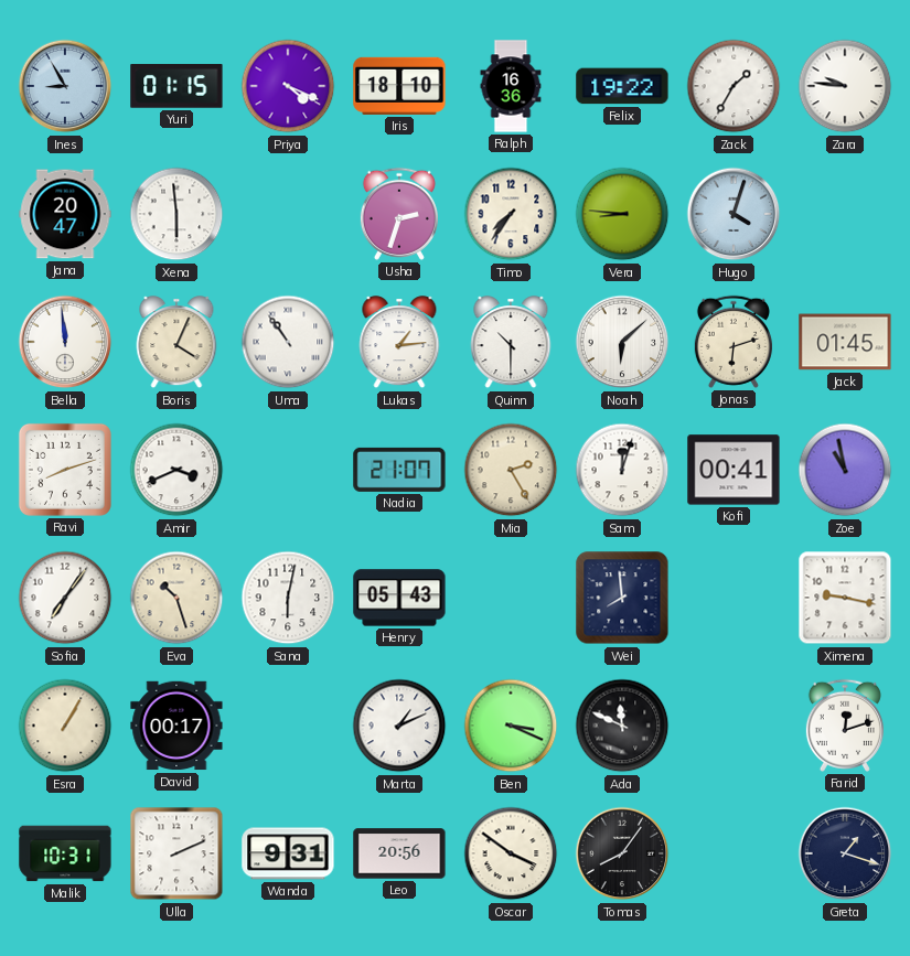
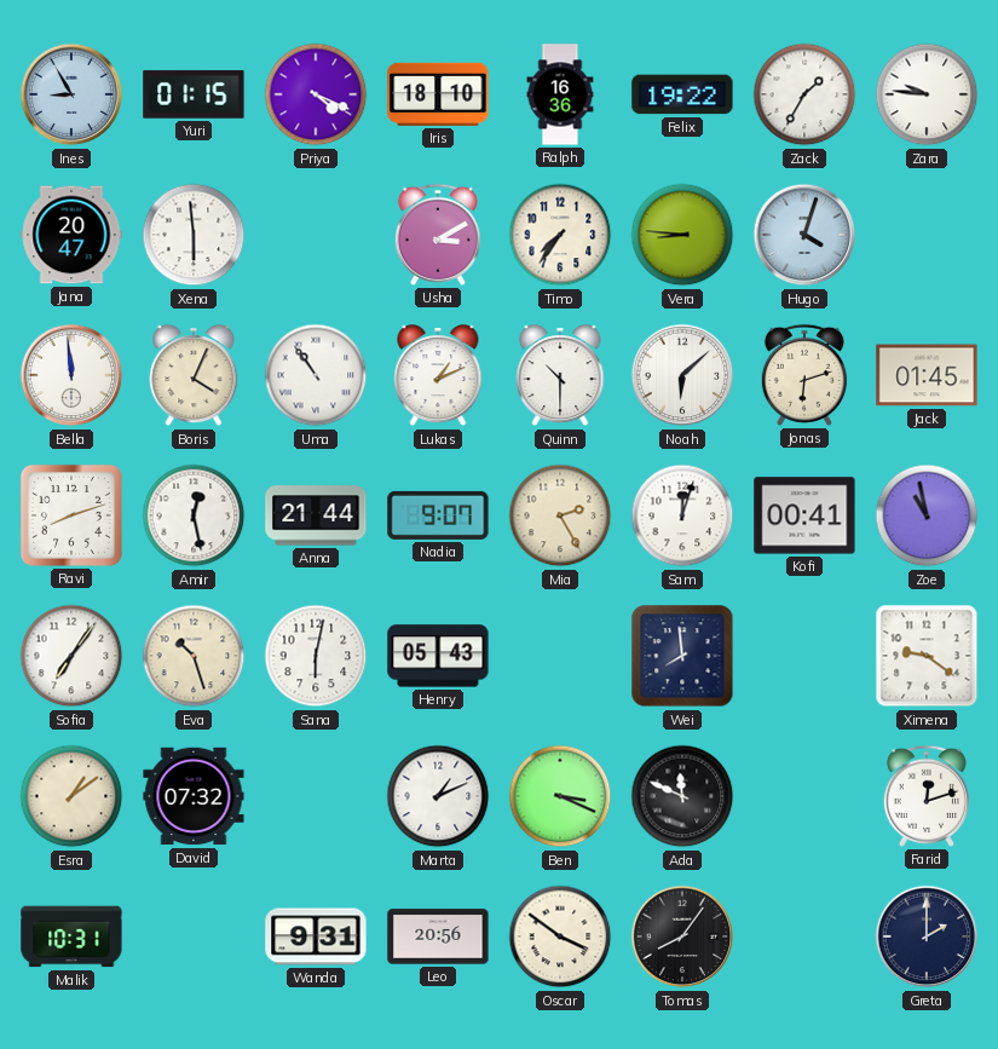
Usha: 2:33 -> 3:10 (438, 235)
Lukas: 1:14 -> 1:11 (438, 376)
Amir: 3:41 -> 12:28 (194, 515)
Anna: none -> 21:44 (316, 515)
Nadia: 21:07 -> 9:07 (438, 515)
Ximena: 9:17 -> 9:21 (927, 656)
Esra: 1:05 -> 1:09 (71, 796)
David: 00:17 -> 07:32 (194, 796)
Ulla: 2:11 -> none (176, 853)
Greta: 1:18 -> 2:00 (927, 936)
